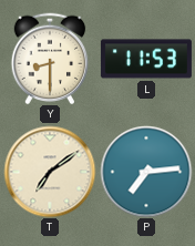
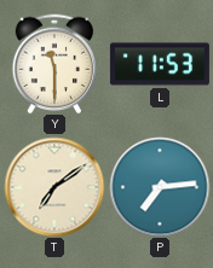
Y: 8:30 -> 11:30 (54, 64)
